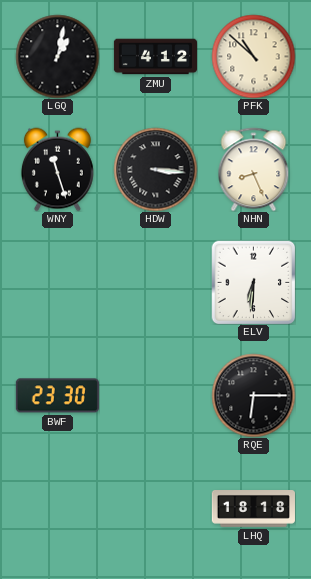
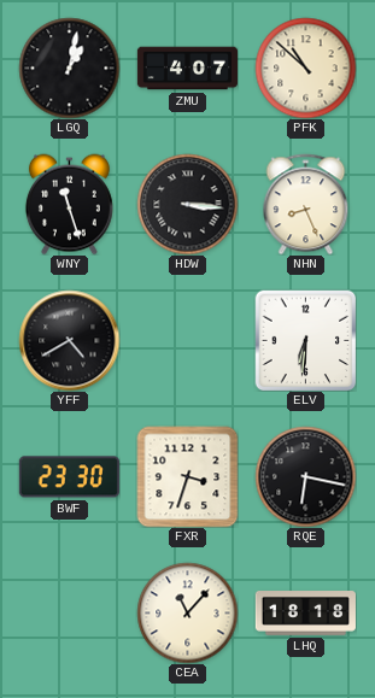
ZMU: 4:12 -> 4:07 (187, 69)
YFF: none -> 4:40 (69, 340)
FXR: none -> 3:33 (187, 476)
RQE: 6:15 -> 6:17 (305, 476)
CEA: none -> 11:07 (187, 612)
